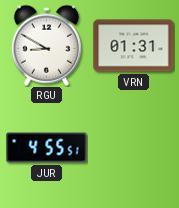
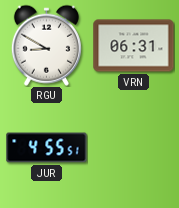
VRN: 01:31 -> 06:31 (134, 46)
